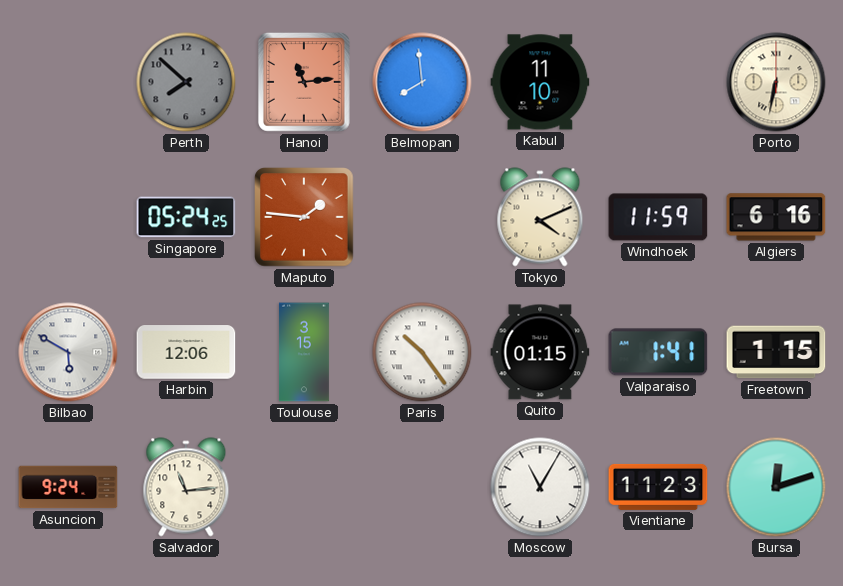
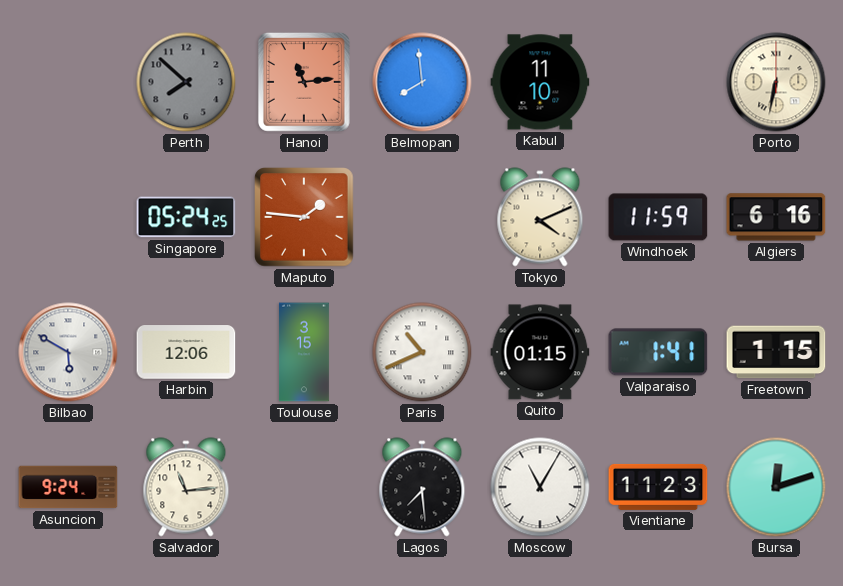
Paris: 10:24 -> 10:41 (422, 352)
Lagos: none -> 7:29 (422, 487)
